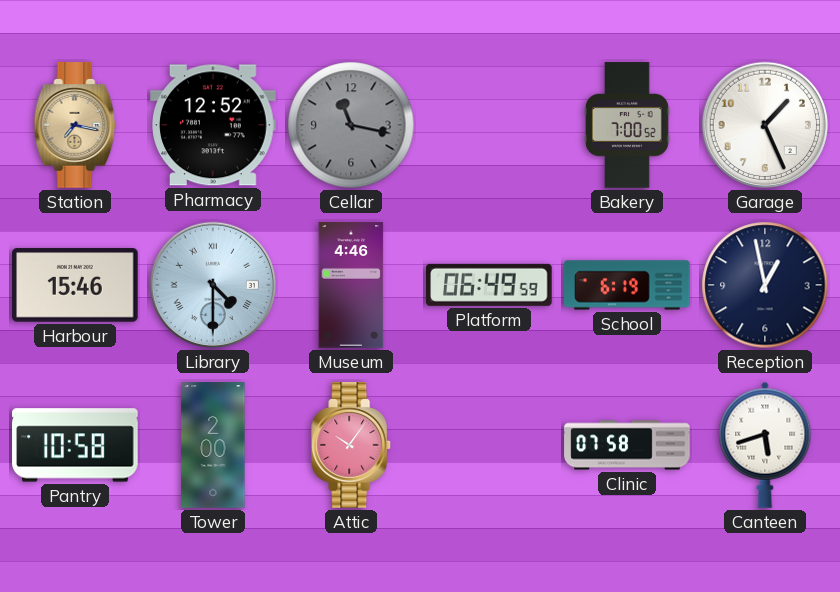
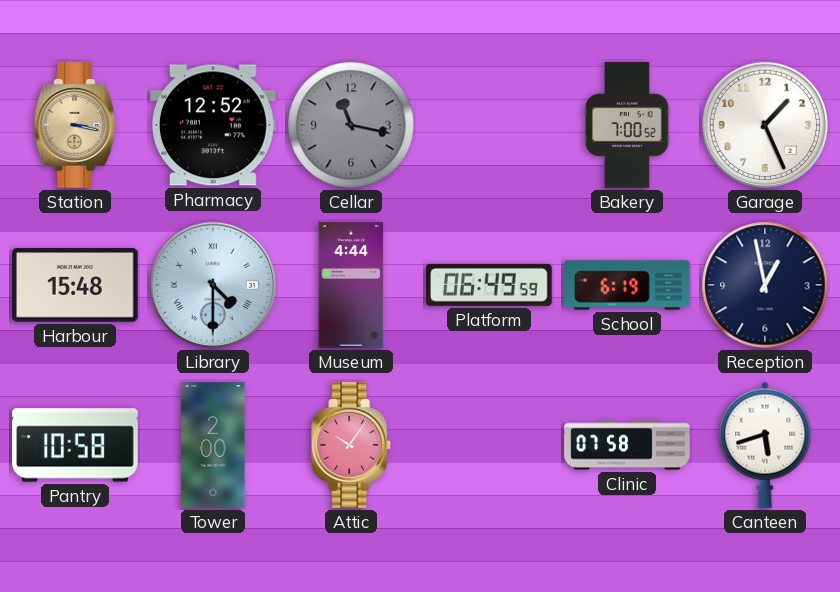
Station: 7:17 -> 3:17 (75, 125)
Harbour: 15:46 -> 15:48 (75, 285)
Museum: 4:46 -> 4:44 (351, 285)
